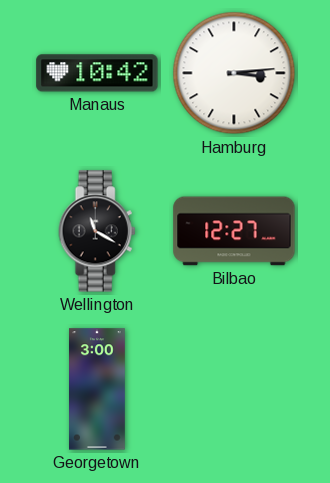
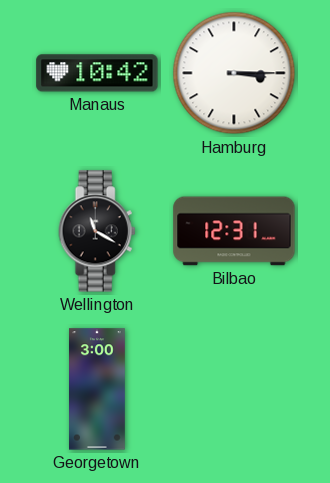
Hamburg: 3:14 -> 3:15 (234, 73)
Bilbao: 12:27 -> 12:31 (234, 231)
